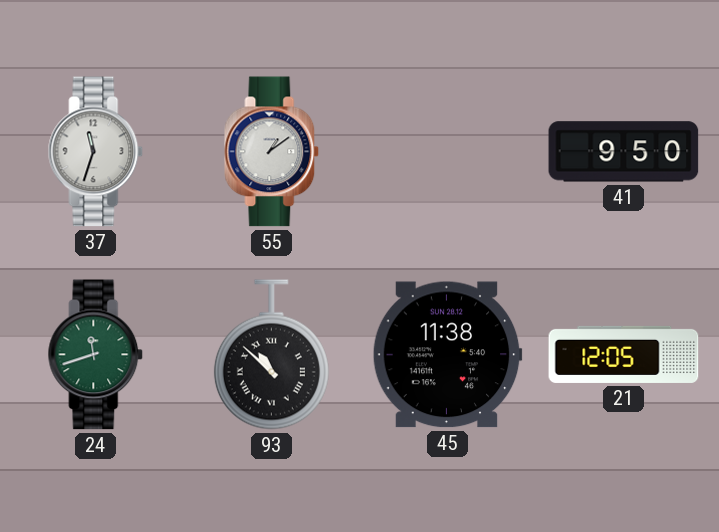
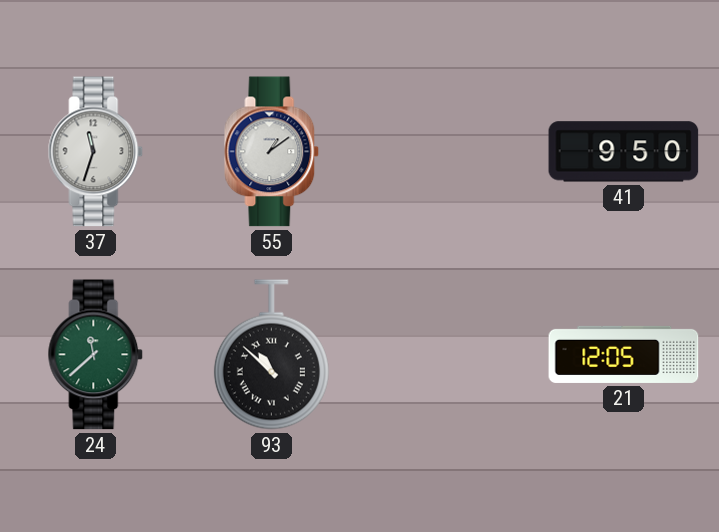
24: 11:42 -> 11:38 (96, 355)
45: 11:38 -> none (447, 355)
